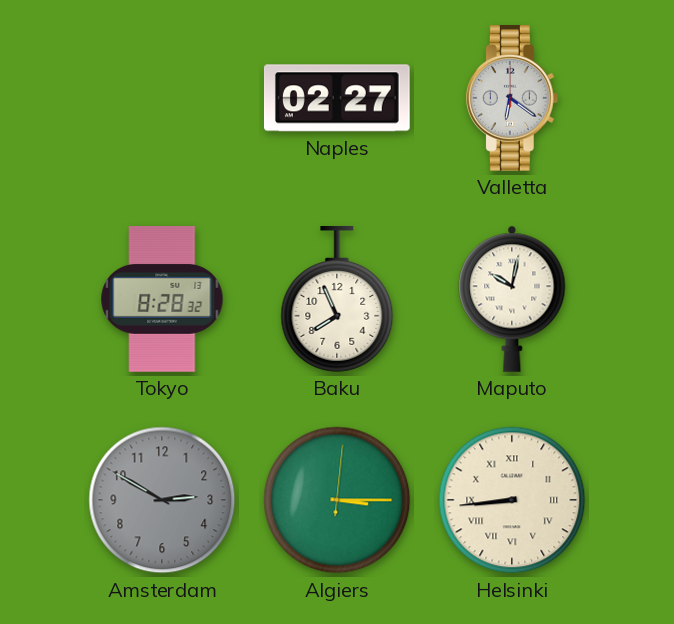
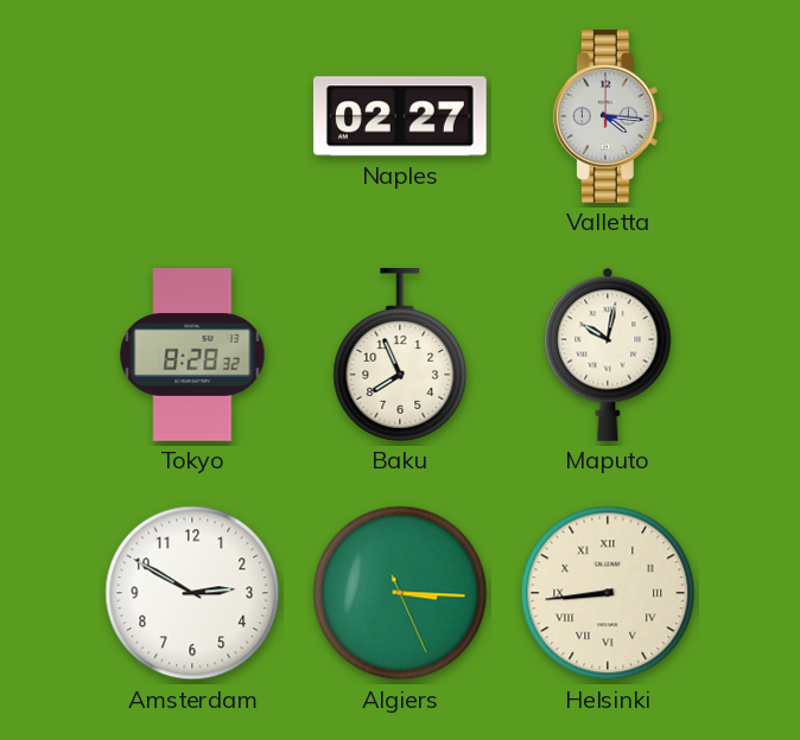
Valletta: 6:21 -> 4:16 (608, 117)
Amsterdam dial: grey -> white (192, 593)
Algiers: 3:15:01 -> 3:15:26 (400, 593)
